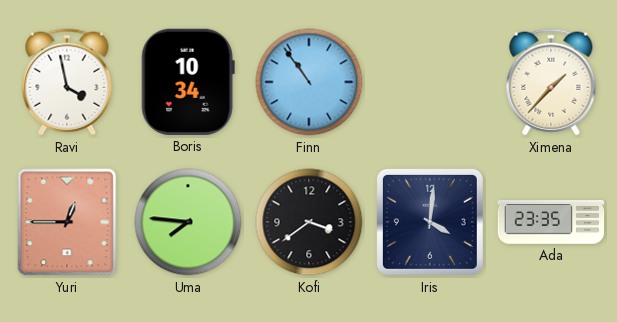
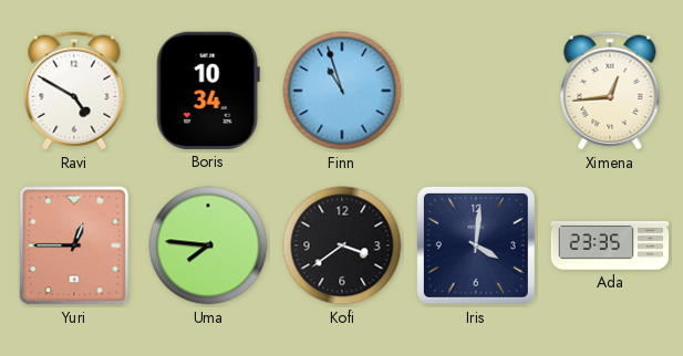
Ravi: 3:58 -> 4:50 (74, 91)
Finn: 10:54 -> 10:57 (342, 91)
Ximena: 1:37 -> 12:44 (610, 91)
